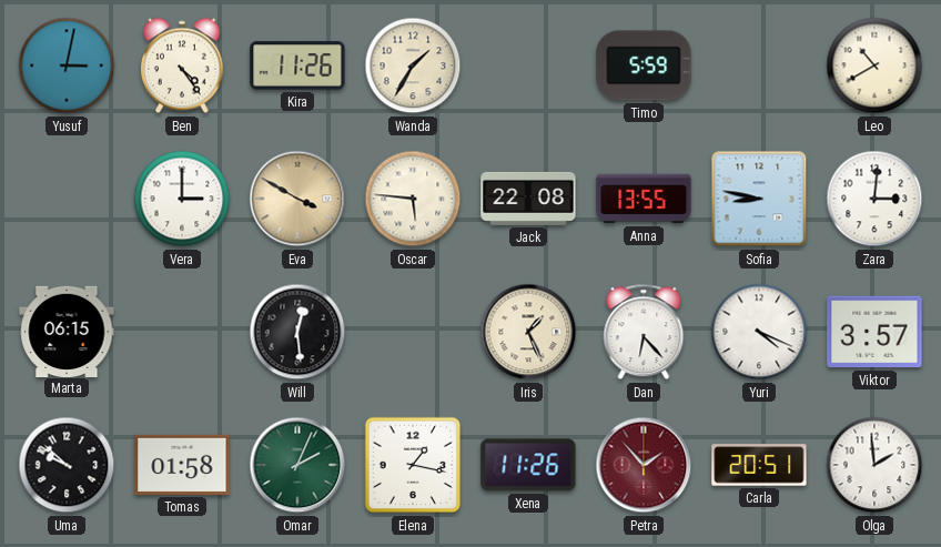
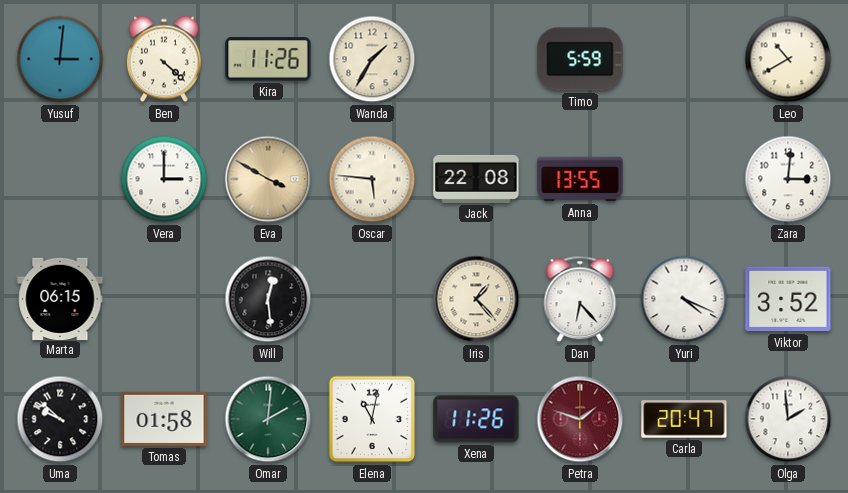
Yusuf: 3:02 -> 3:01 (60, 59)
Ben: 4:24 -> 4:22 (164, 59)
Sofia: 8:47 -> none (759, 199)
Iris: 1:26 -> 1:23 (476, 299)
Viktor: 3:57 -> 3:52 (788, 299)
Omar: 2:04 -> 2:01 (268, 419)
Elena: 1:17 -> 11:02 (372, 419)
Petra: 1:53 -> 1:48 (580, 419)
Carla: 20:51 -> 20:47 (684, 419)
